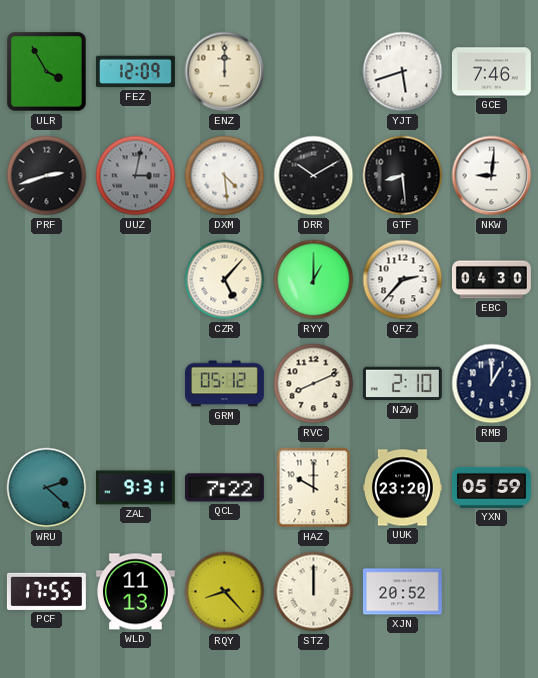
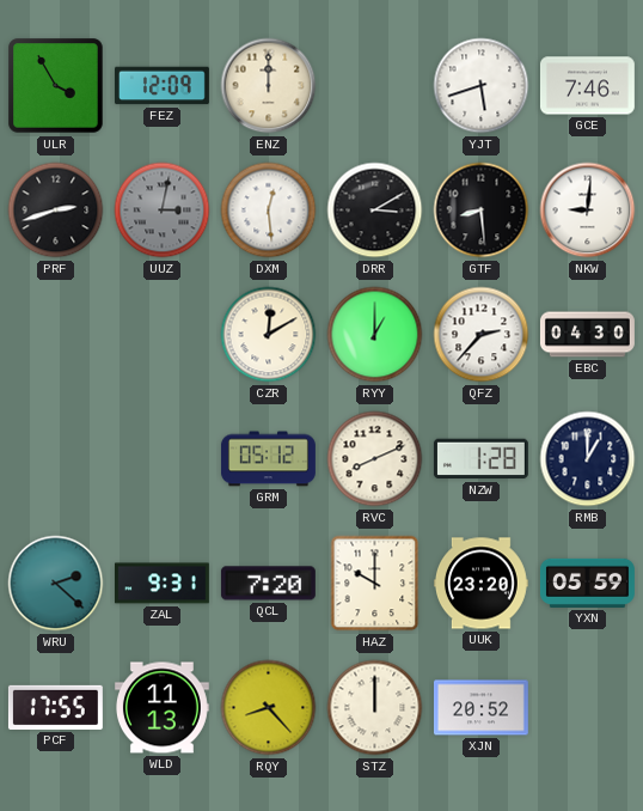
DXM: 4:29 -> 12:29 (269, 211)
DRR: 10:10 -> 3:10 (375, 211)
CZR: 5:07 -> 12:10 (269, 335)
NZW: 2:10 -> 1:28 (480, 459)
QCL: 7:22 -> 7:20 (268, 584)
